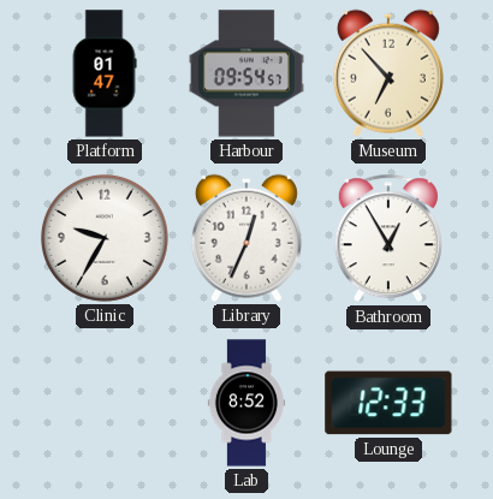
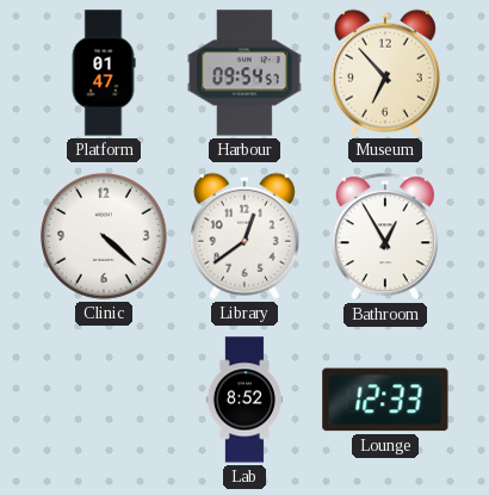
Clinic: 9:35 -> 4:22 (104, 236)
Library: 12:34 -> 12:39 (244, 236)
